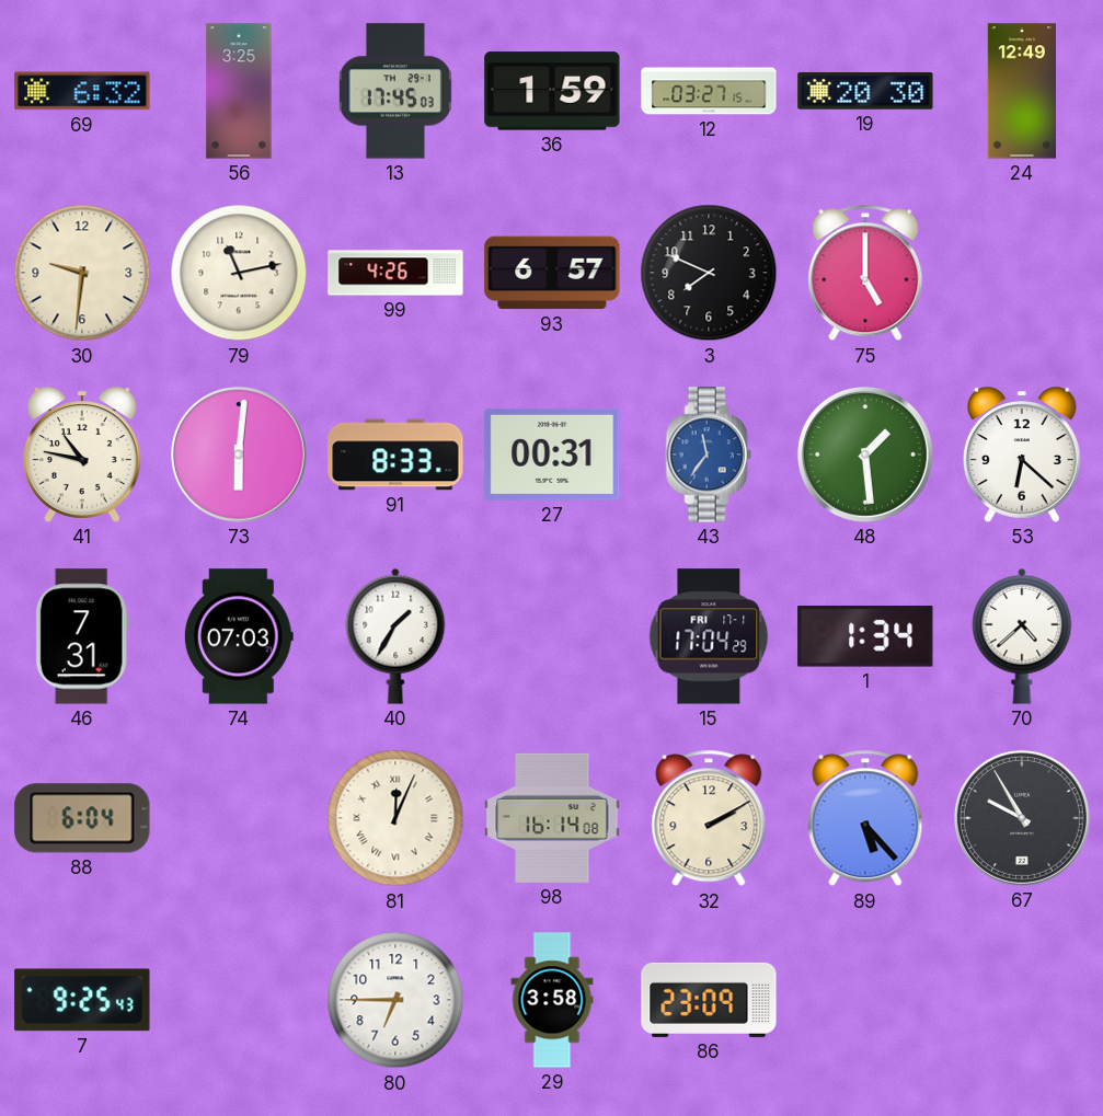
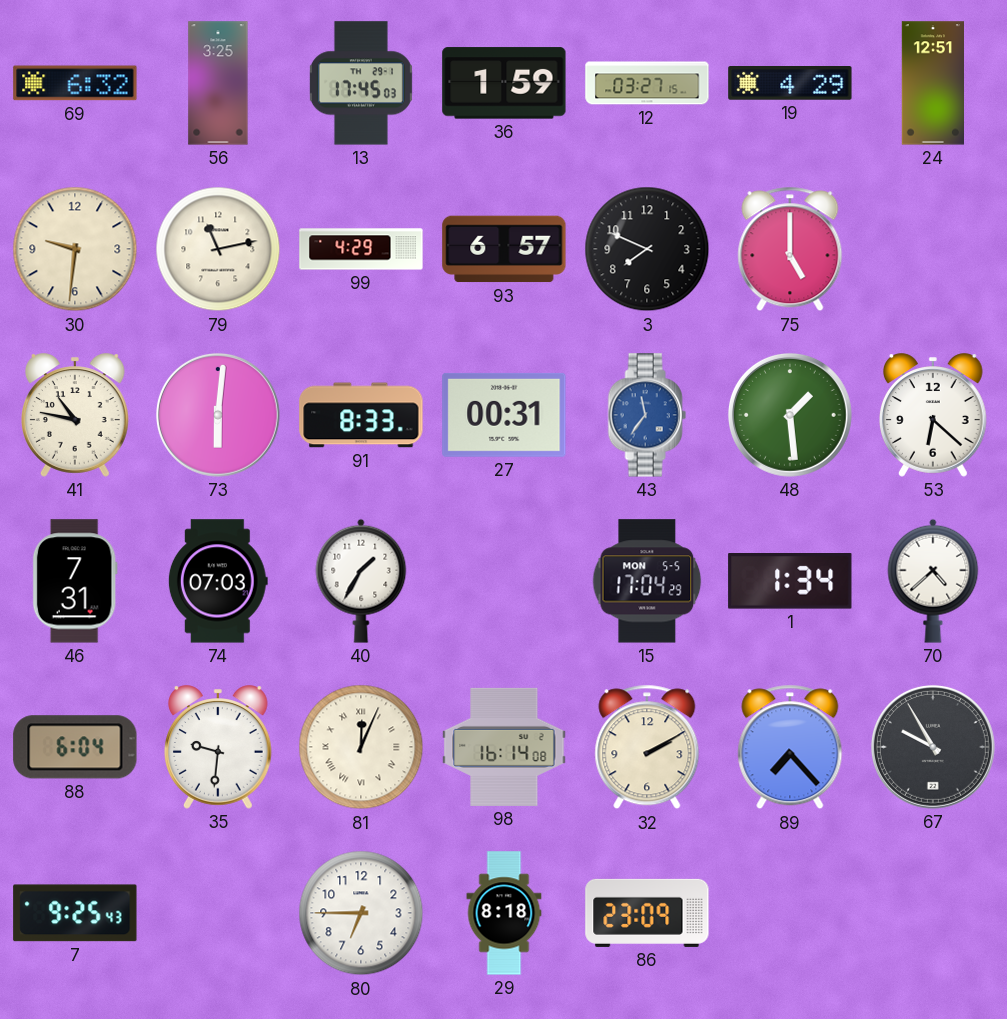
19: 20:30 -> 4:29 (790, 83)
24: 12:49 -> 12:51 (932, 83)
99: 4:26 -> 4:29 (361, 249)
15 date: FRI 17-1 -> MON 5-5 (647, 581)
35: none -> 9:31 (219, 747)
89: 5:23 -> 7:23 (790, 747)
29: 3:58 -> 8:18 (504, 913)
